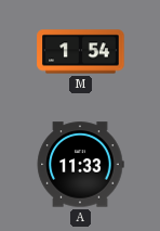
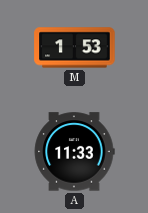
M: 1:54 -> 1:53 (75, 48)
